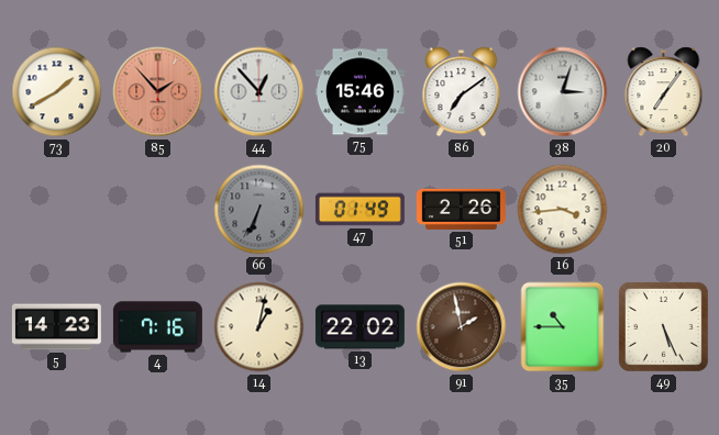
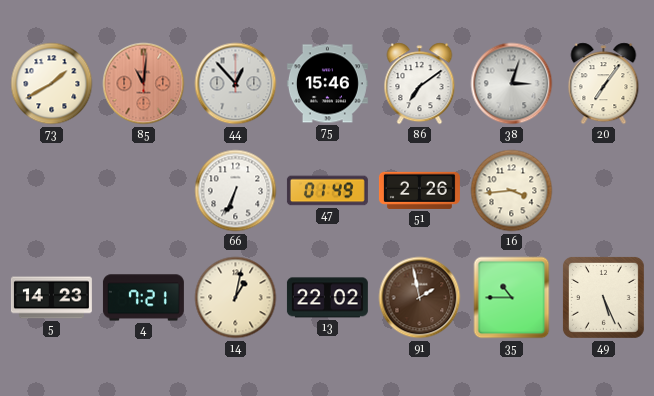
85: 1:53 -> 11:01 (144, 84)
66 dial: grey -> white (236, 191)
4: 7:16 -> 7:21 (143, 298)
